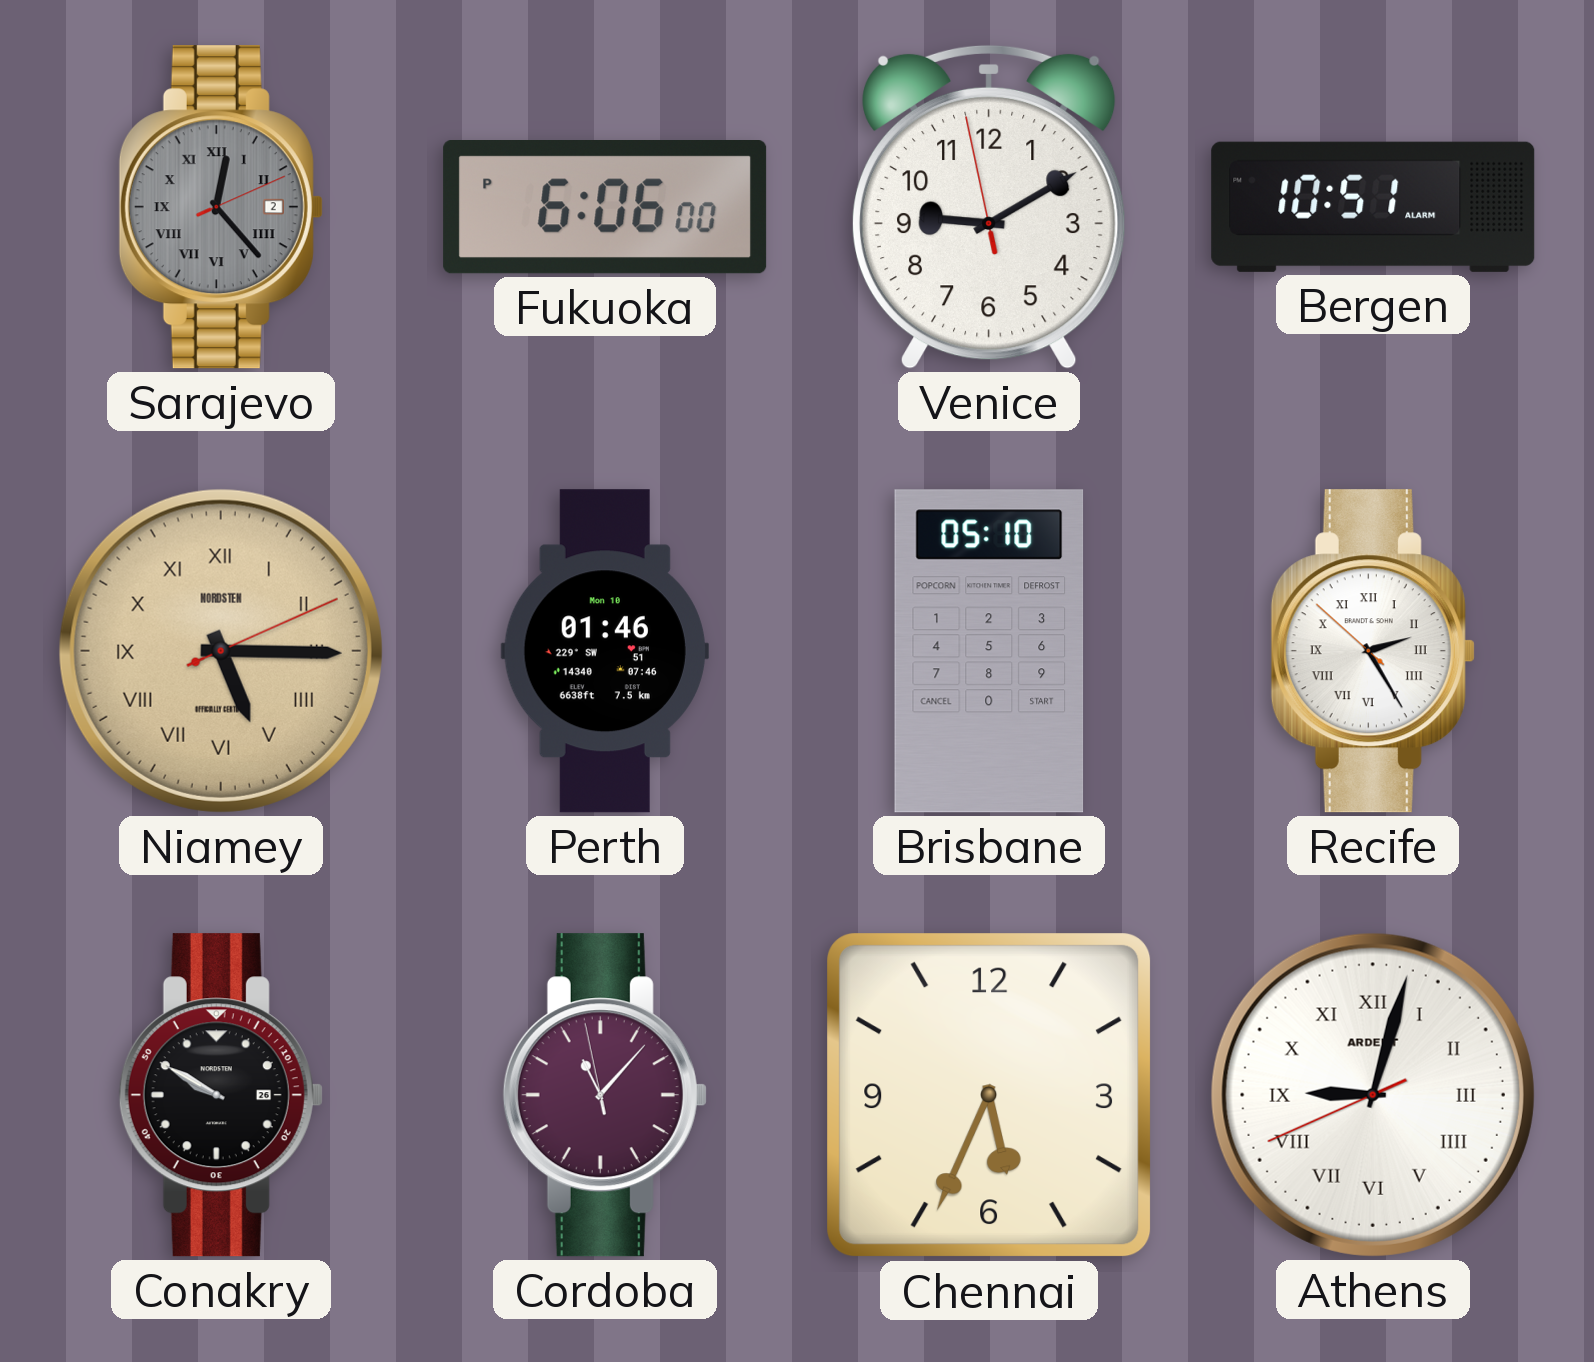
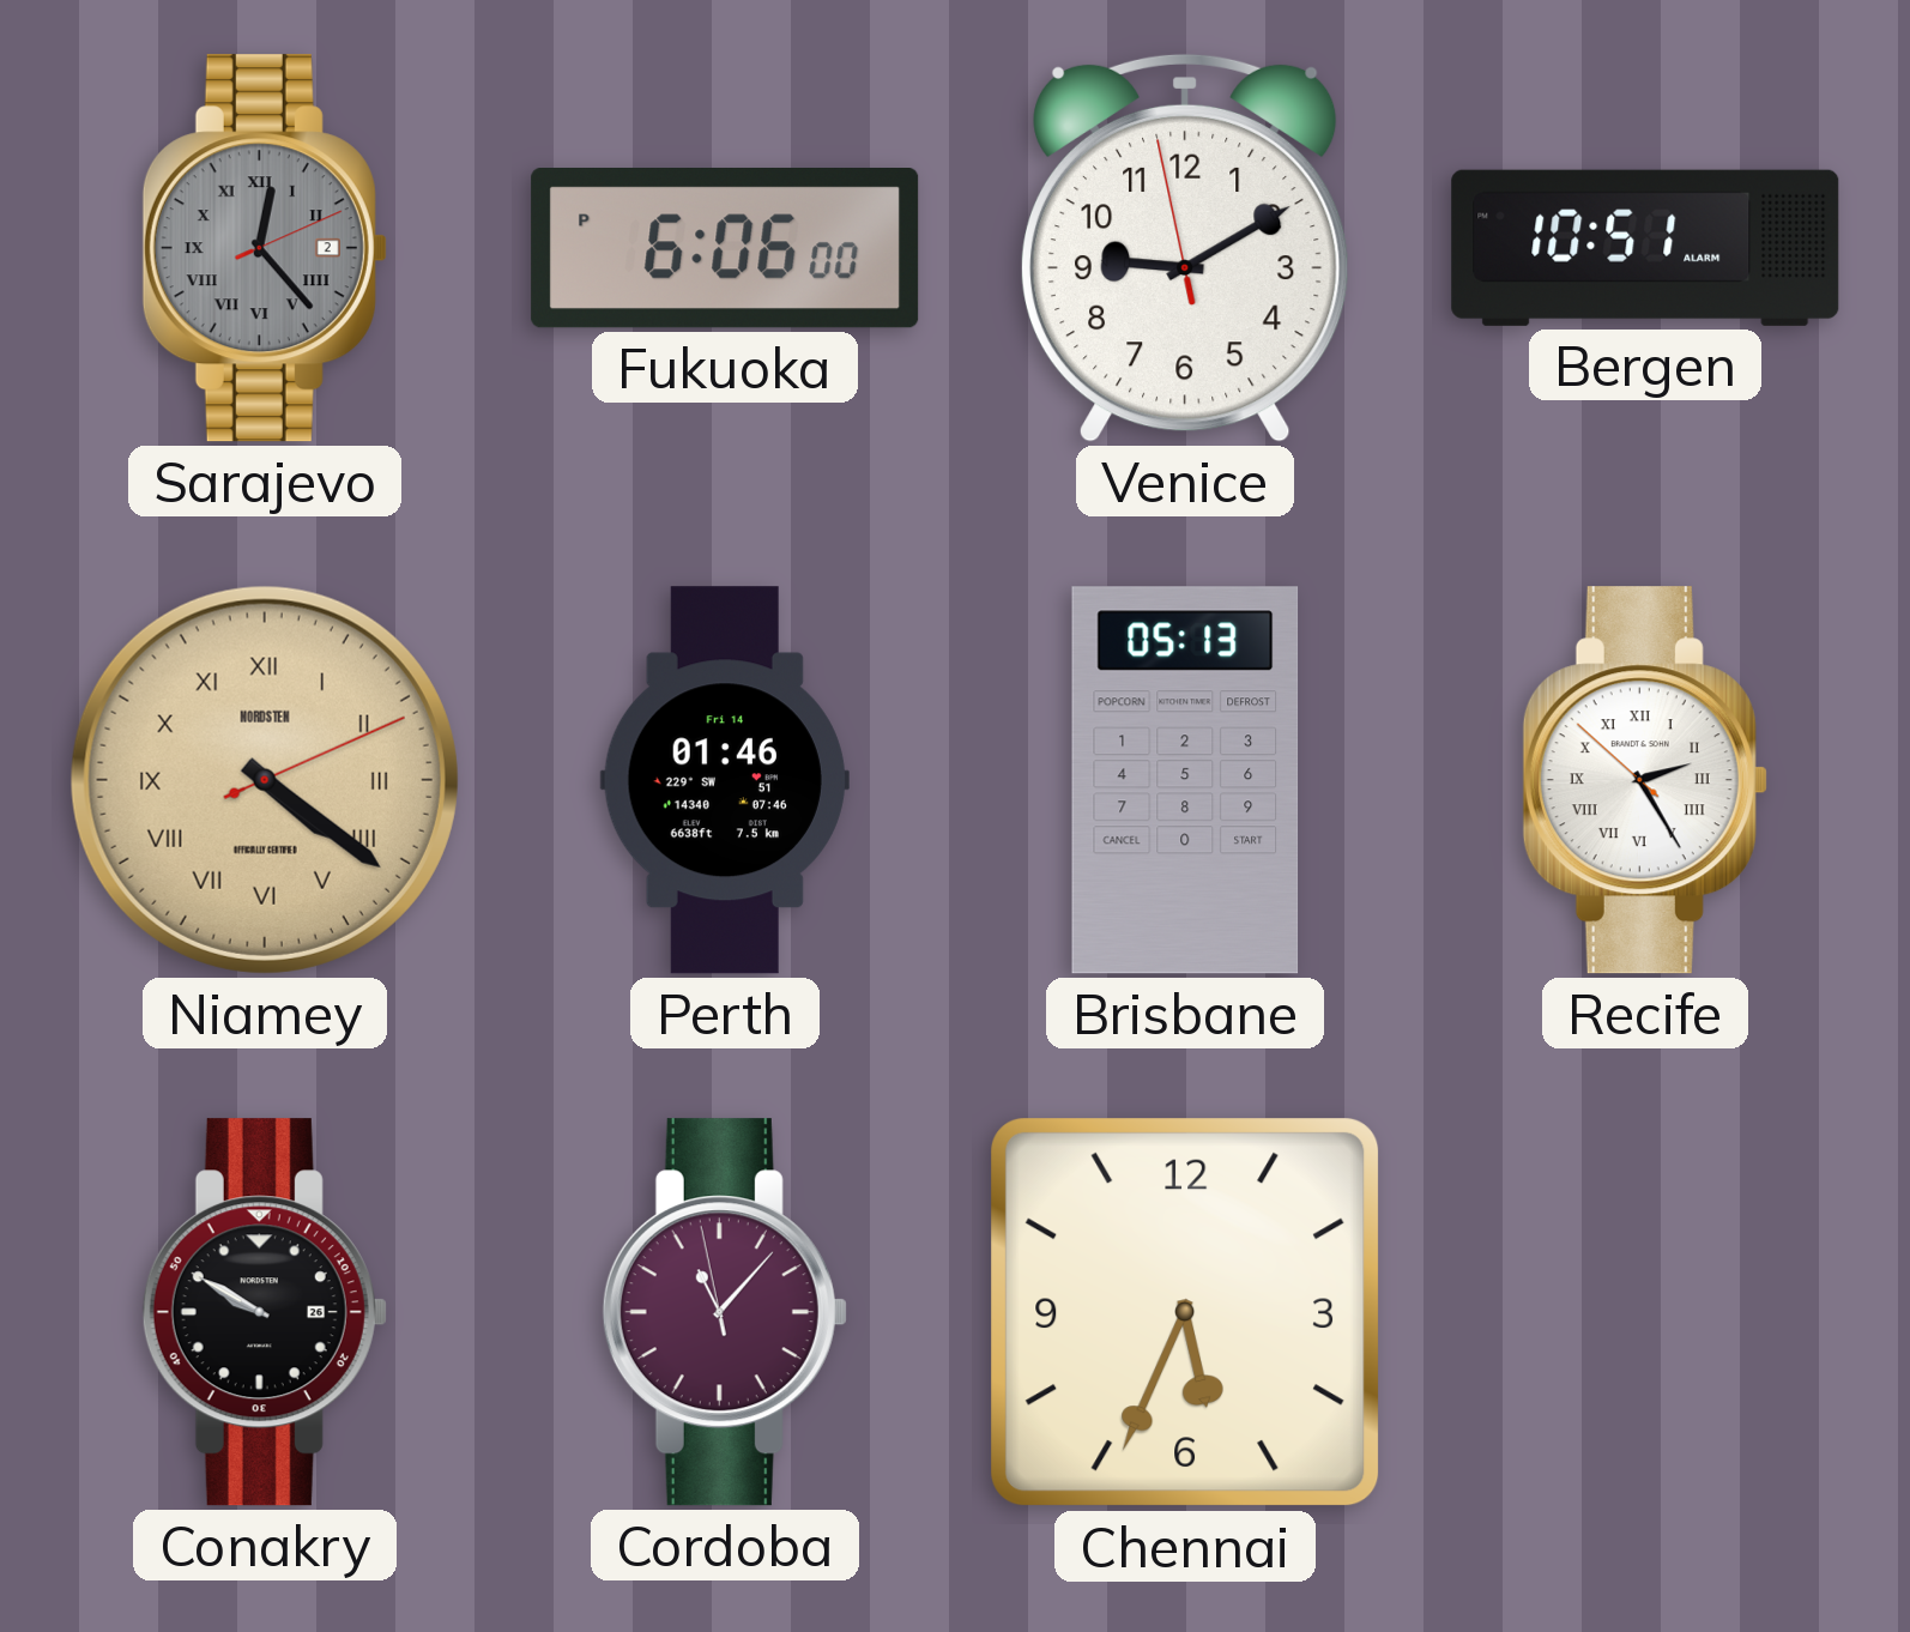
Niamey: 5:15 -> 4:21 (265, 780)
Perth date: Mon 10 -> Fri 14 (725, 780)
Brisbane: 05:10 -> 05:13 (1185, 780)
Athens: 9:02 -> none (1373, 1095)
